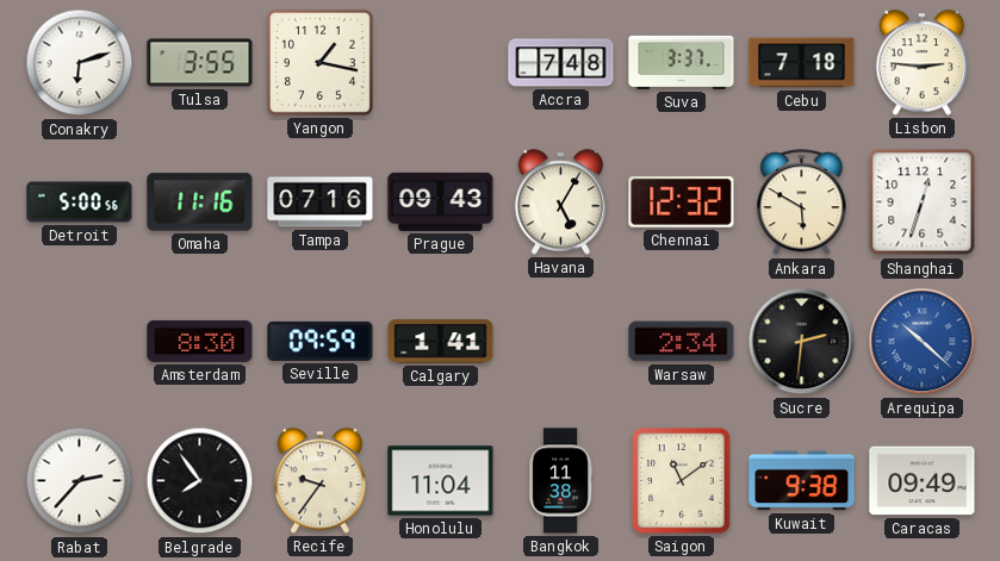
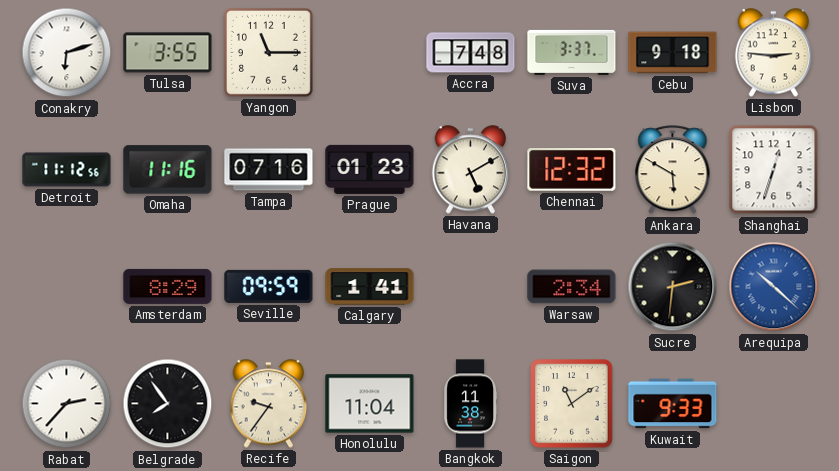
Yangon: 1:17 -> 11:15 (268, 52)
Cebu: 7:18 -> 9:18 (673, 53)
Detroit: 5:00 -> 11:12 (67, 170)
Prague: 09:43 -> 01:23 (370, 169)
Havana: 5:05 -> 5:10 (471, 170)
Amsterdam: 8:30 -> 8:29 (168, 286)
Kuwait: 9:38 -> 9:33 (673, 404)
Caracas: 09:49 -> none (923, 481)
